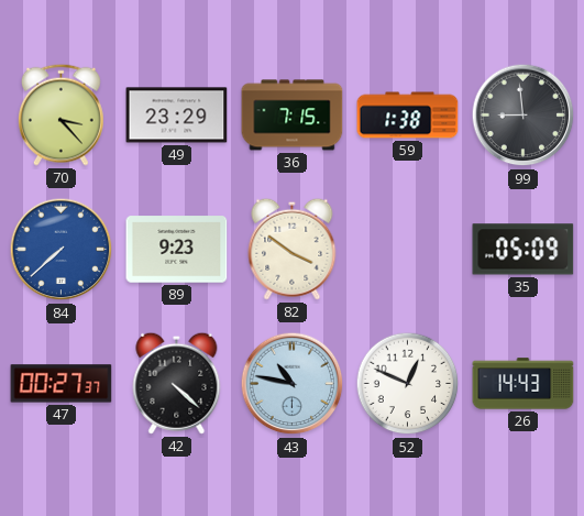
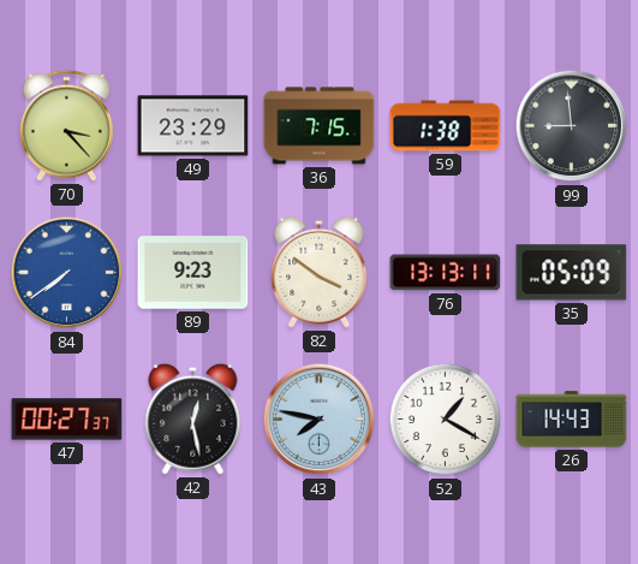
84: 7:38 -> 7:39 (67, 273)
76: none -> 13:13 (446, 273)
42: 4:22 -> 12:28 (193, 418)
43: 10:47 -> 7:47 (320, 420)
52: 12:49 -> 1:20 (446, 420)
